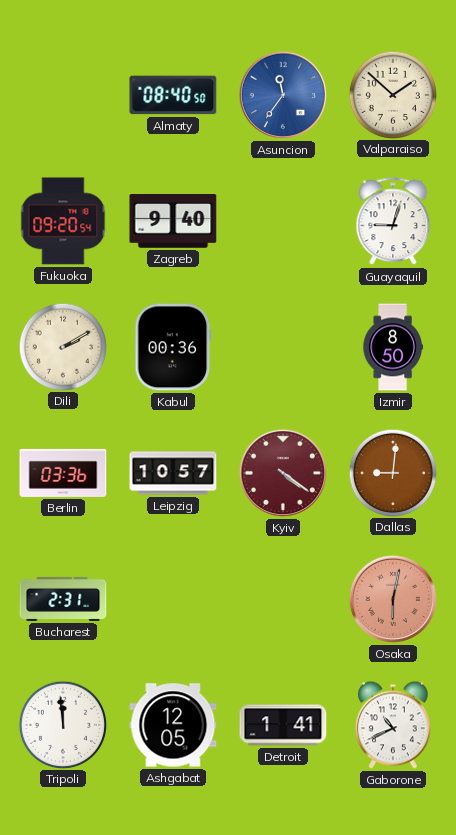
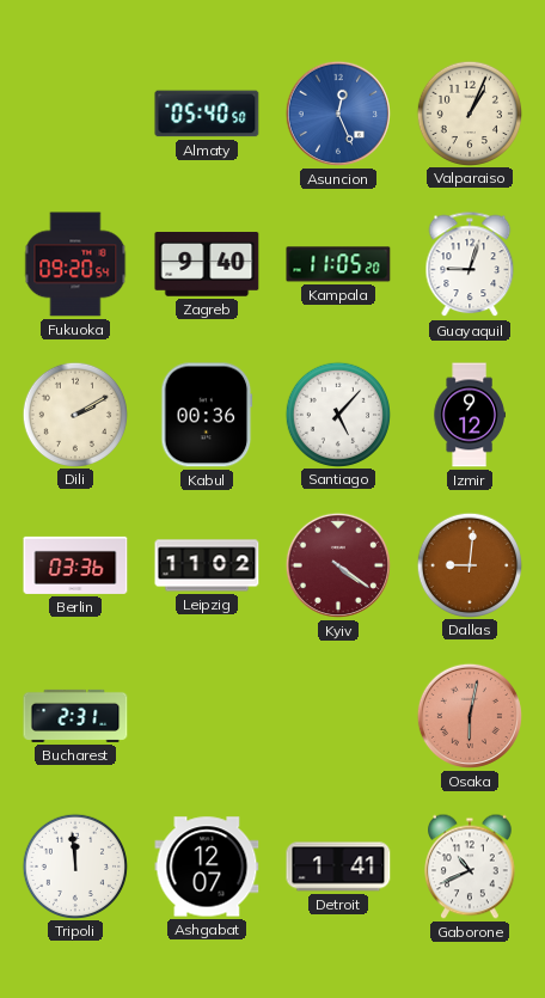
Almaty: 08:40 -> 05:40 (207, 114)
Asuncion: 11:36 -> 12:26 (338, 114)
Valparaiso: 1:52 -> 1:04 (469, 112)
Kampala: none -> 11:05 (338, 264)
Santiago: none -> 5:07 (337, 414)
Izmir: 8:50 -> 9:12 (470, 415)
Leipzig: 10:57 -> 11:02 (207, 565)
Ashgabat: 12:05 -> 12:07 (207, 867)
